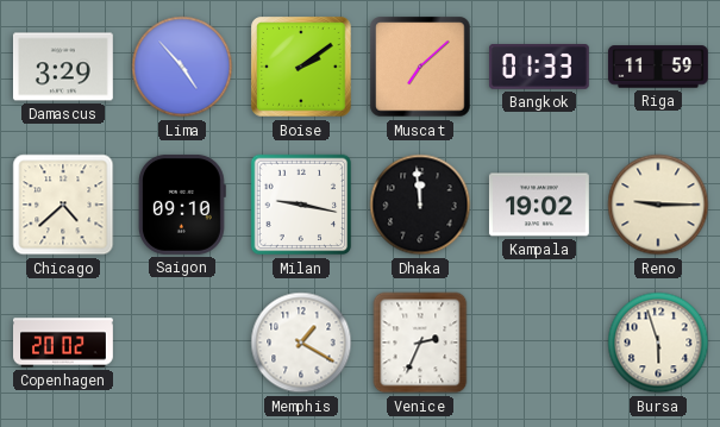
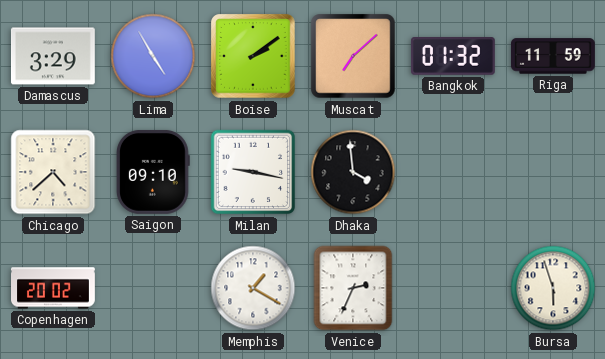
Lima: 4:53 -> 4:55 (153, 56)
Bangkok: 01:33 -> 01:32 (453, 57)
Dhaka: 11:59 -> 3:59 (353, 172)
Kampala: 19:02 -> none (539, 205)
Reno: 9:15 -> none (658, 205)
